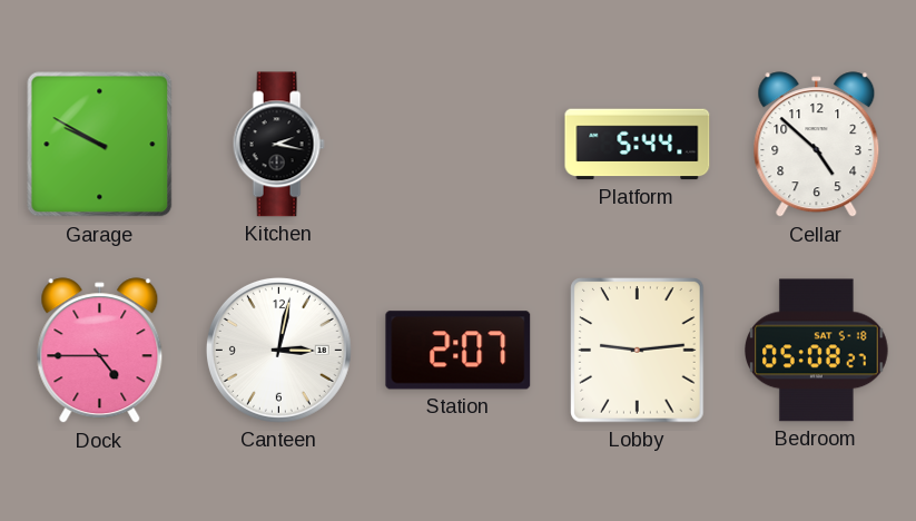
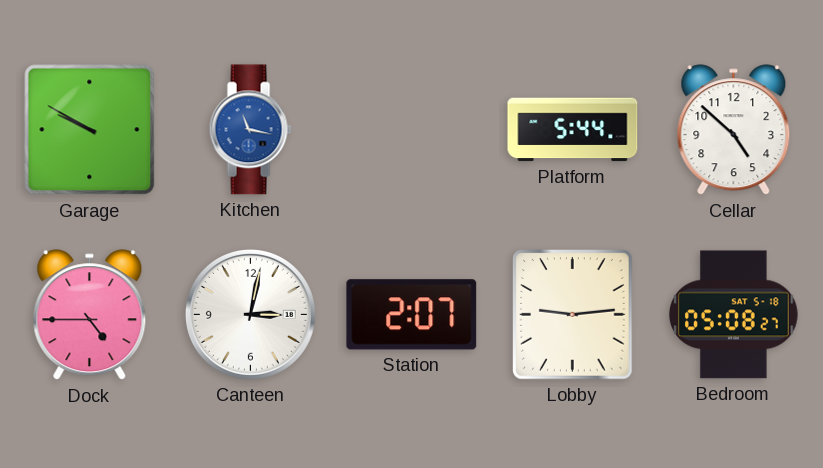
Kitchen: 2:17 -> 11:17 (250, 130)
Kitchen dial: black -> blue (250, 130)
